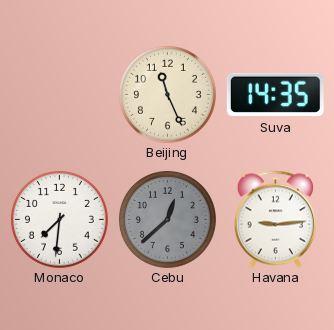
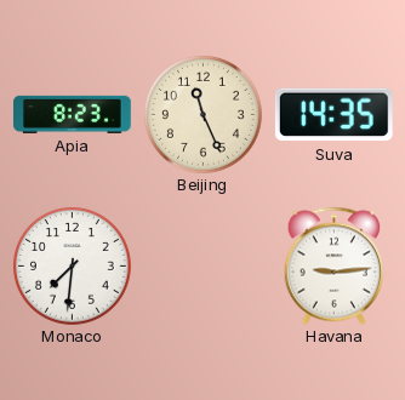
Apia: none -> 8:23 (73, 114)
Cebu: 12:38 -> none (167, 219)
